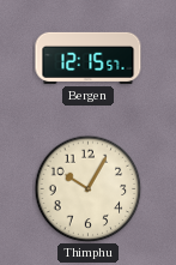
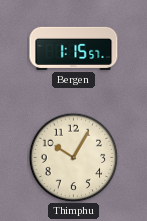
Bergen: 12:15 -> 1:15 (74, 48)
